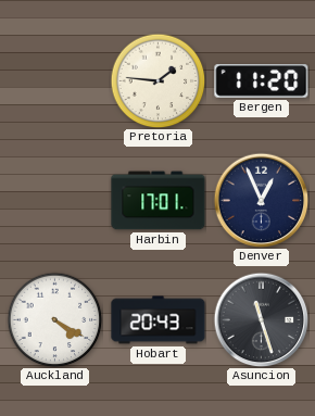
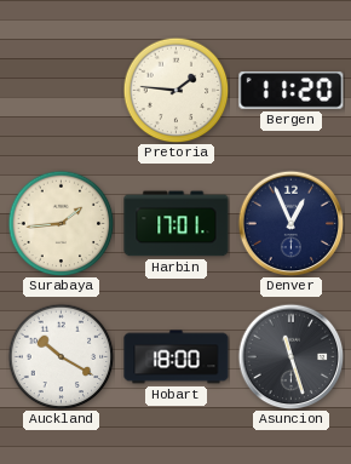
Surabaya: none -> 1:44 (61, 223)
Auckland: 4:20 -> 10:20 (61, 356)
Hobart: 20:43 -> 18:00 (177, 357)
